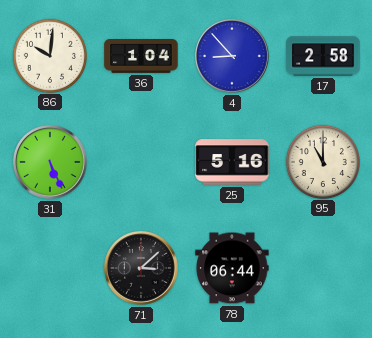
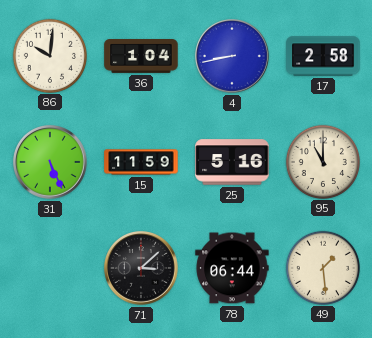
4: 8:53 -> 8:43 (233, 57)
15: none -> 11:59 (141, 162)
49: none -> 1:29 (322, 267)
